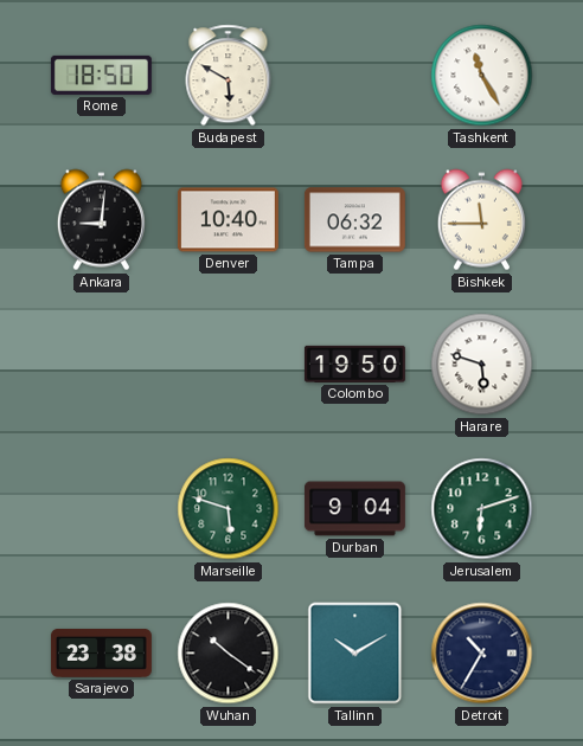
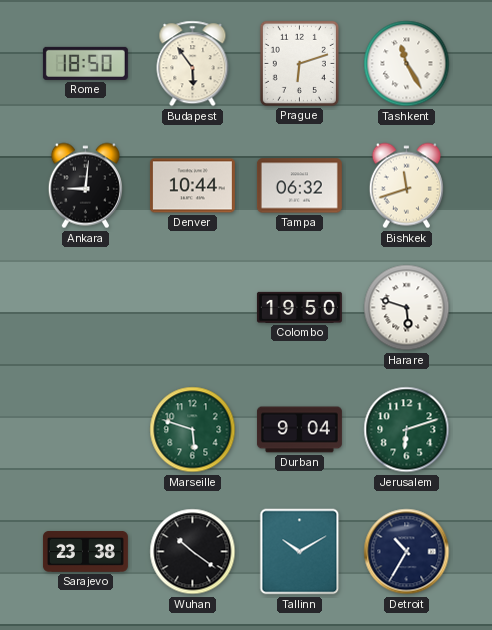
Budapest: 5:50 -> 5:54 (193, 64)
Prague: none -> 6:12 (299, 63)
Denver: 10:40 -> 10:44 (192, 186)
Bishkek: 11:45 -> 11:42 (406, 186)
